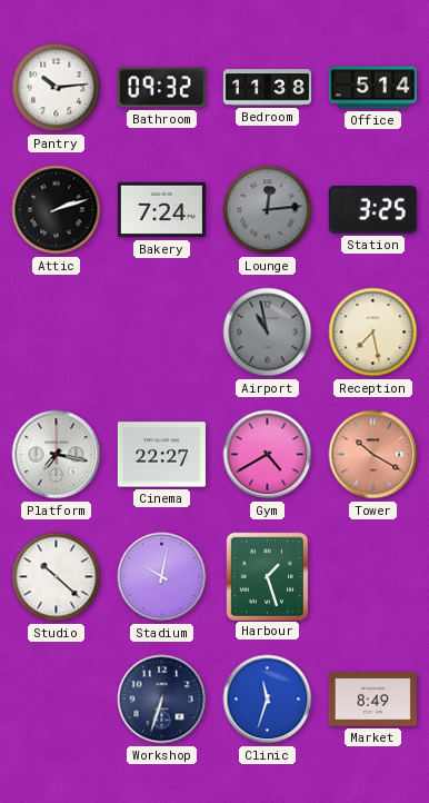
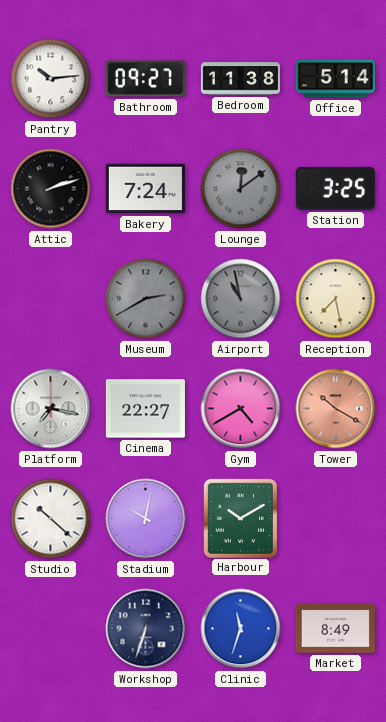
Bathroom: 09:32 -> 09:27 (145, 79)
Lounge: 12:14 -> 12:09 (241, 189)
Museum: none -> 2:40 (146, 299)
Harbour: 1:27 -> 10:10 (240, 518)
